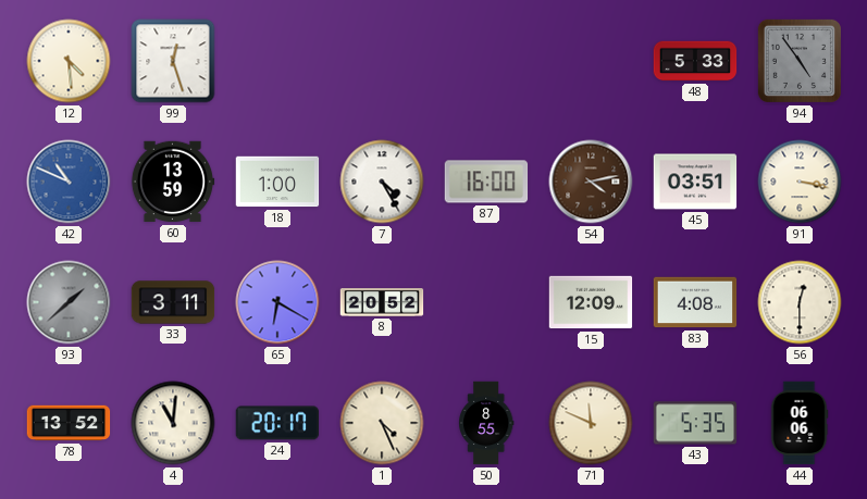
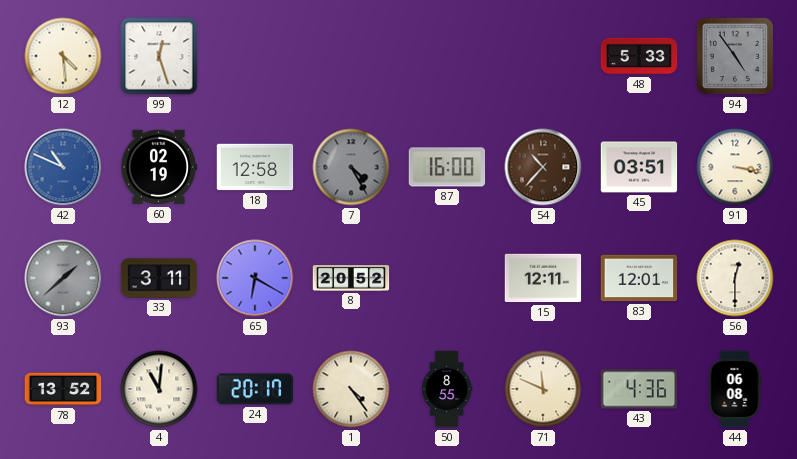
60: 13:59 -> 02:19 (159, 167)
18: 1:00 -> 12:58 (255, 167)
7 dial: white -> grey (351, 167)
54: 4:13 -> 10:37 (543, 167)
15: 12:09 -> 12:11 (543, 278)
83: 4:08 -> 12:01 (639, 278)
1: 4:26 -> 4:24 (351, 389)
43: 5:35 -> 4:36 (639, 389)
44: 06:06 -> 06:08 (735, 389)
